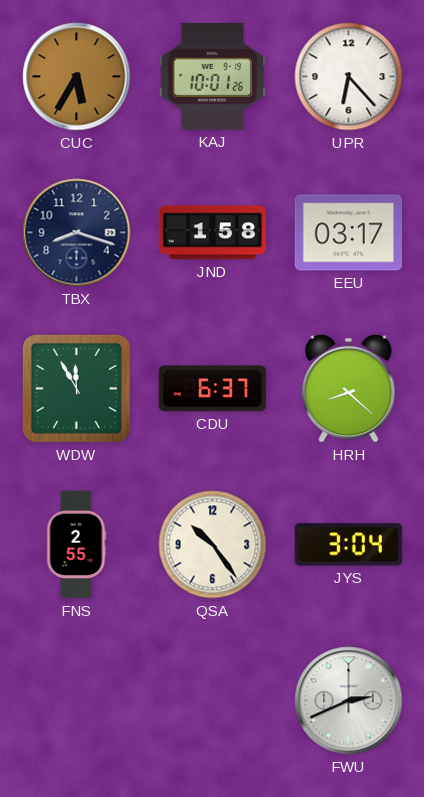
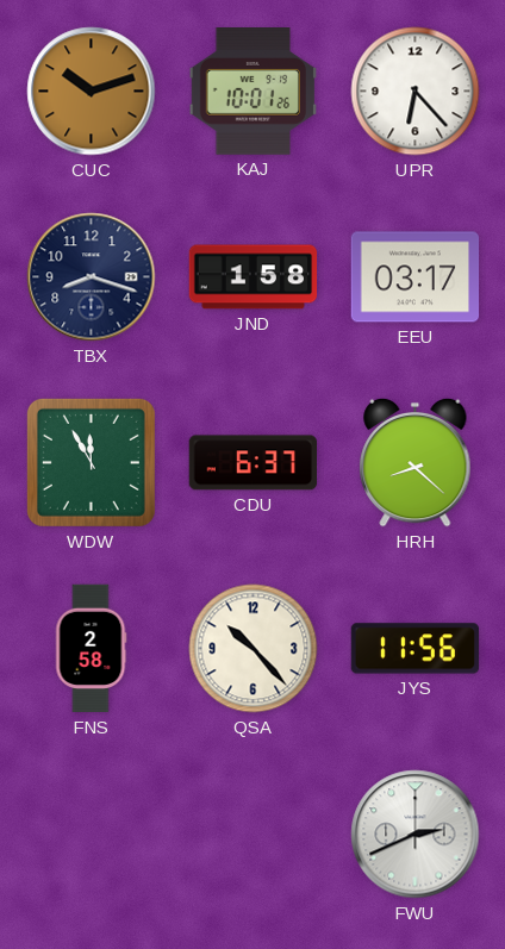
CUC: 5:35 -> 10:12 (92, 92)
FNS: 2:55 -> 2:58 (91, 649)
QSA: 10:24 -> 10:23 (254, 649)
JYS: 3:04 -> 11:56 (416, 649)
